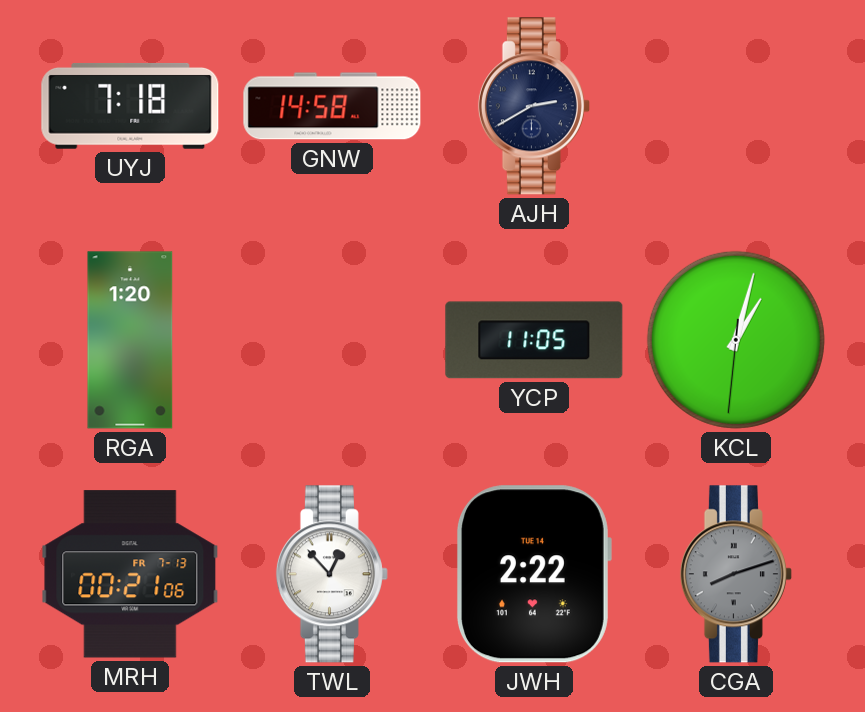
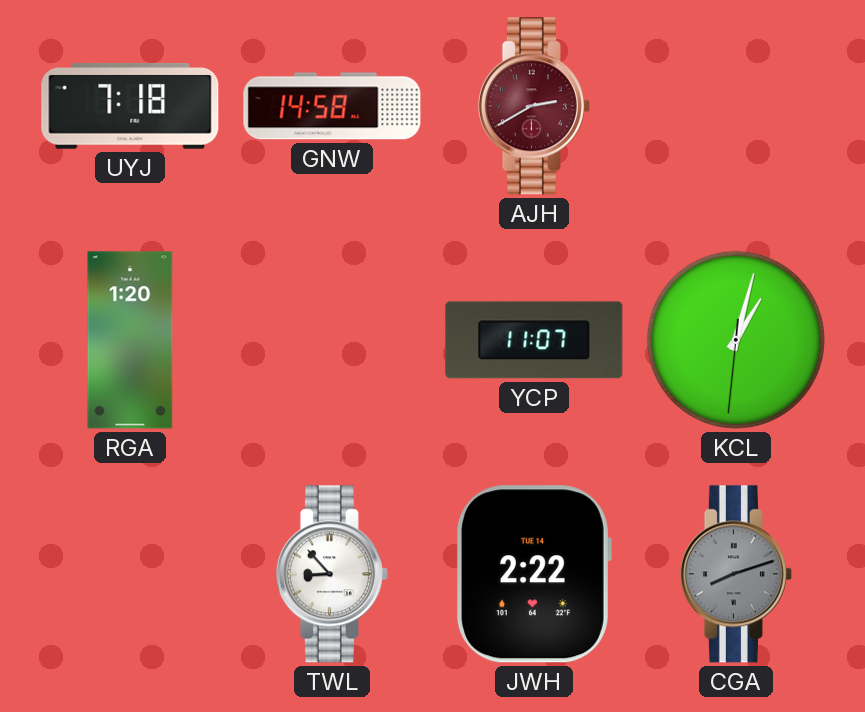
AJH dial: navy -> burgundy (534, 106)
YCP: 11:05 -> 11:07 (534, 340)
MRH: 00:21 -> none (130, 574)
TWL: 12:53 -> 8:53 (332, 574)
